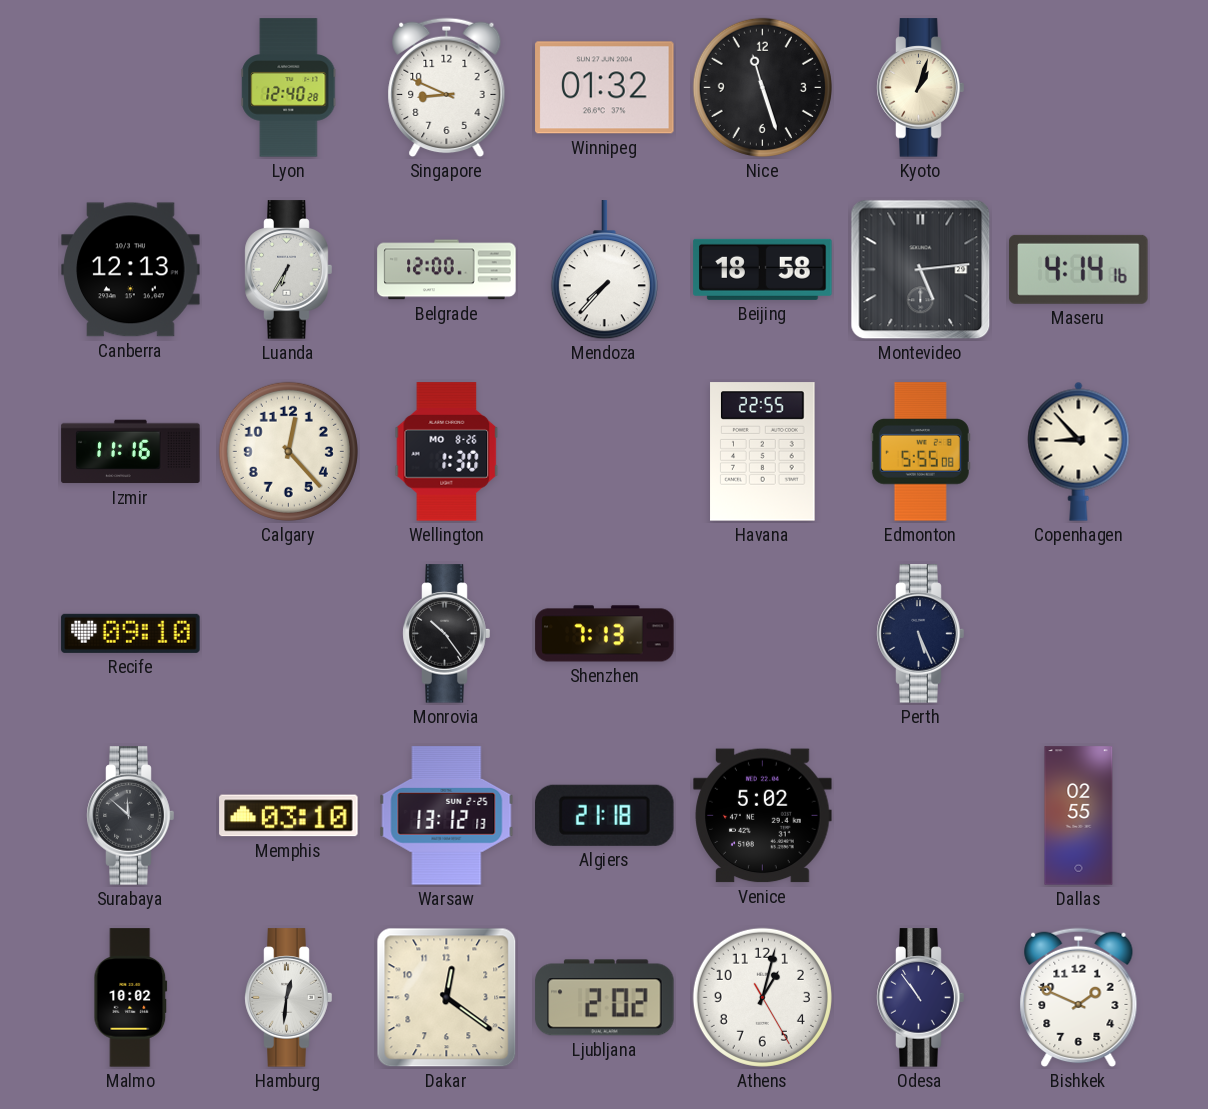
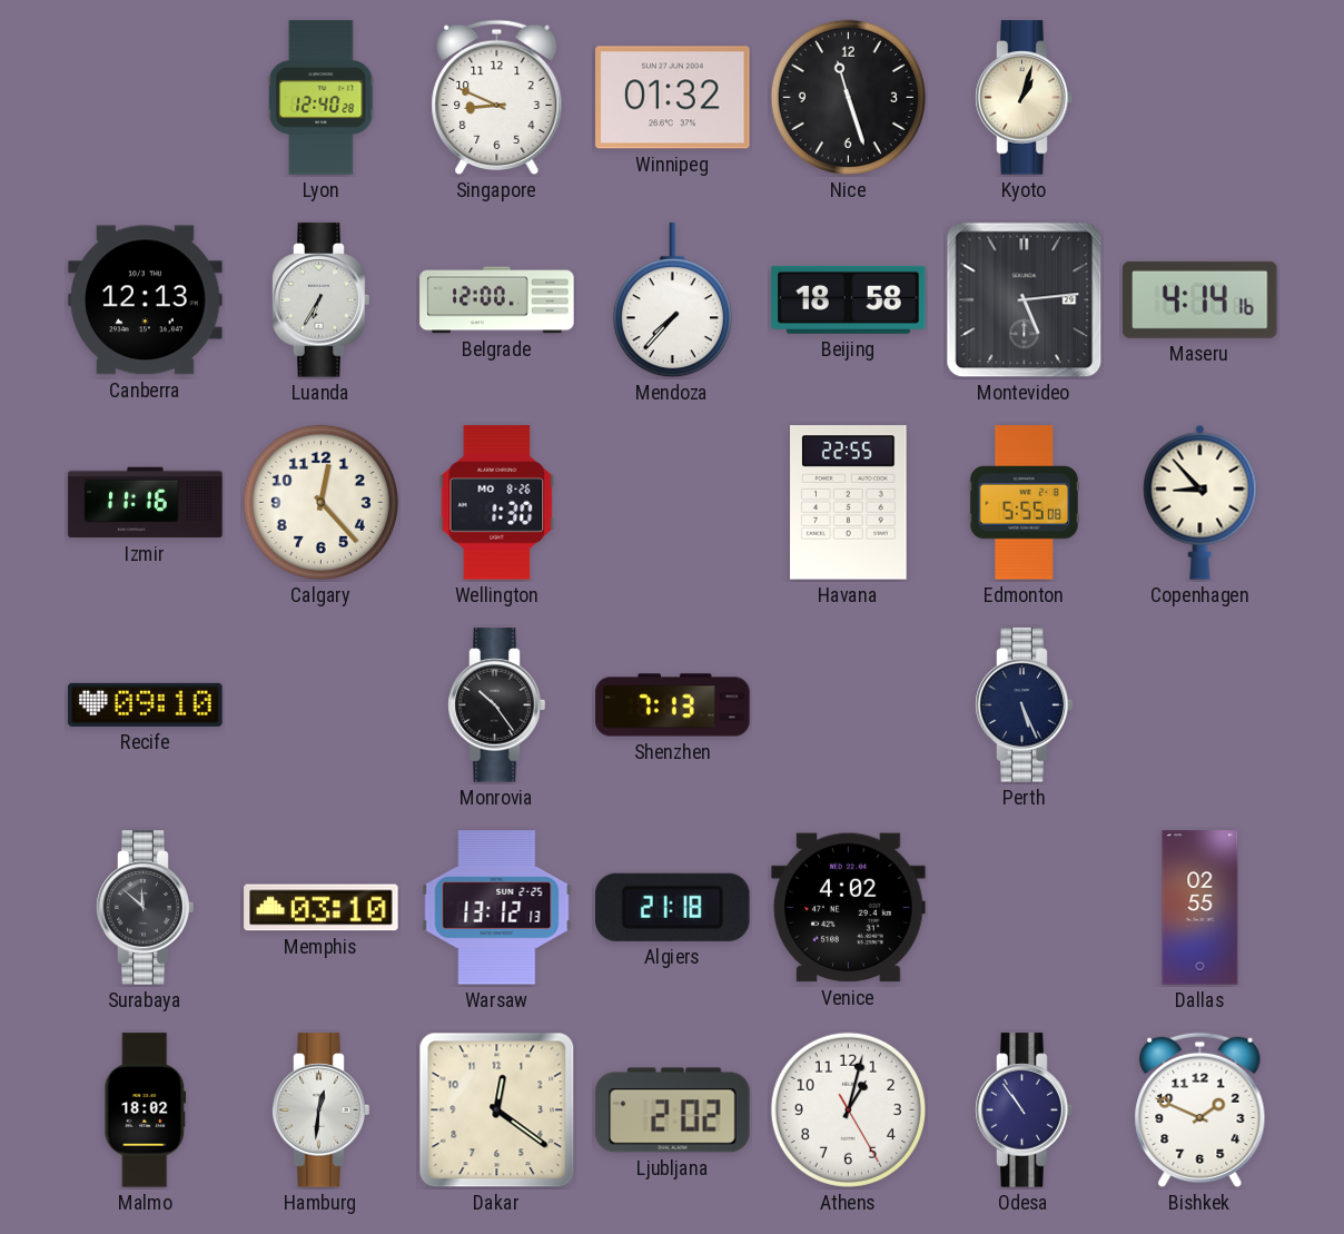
Venice: 5:02 -> 4:02 (849, 908)
Malmo: 10:02 -> 18:02 (146, 1110)
